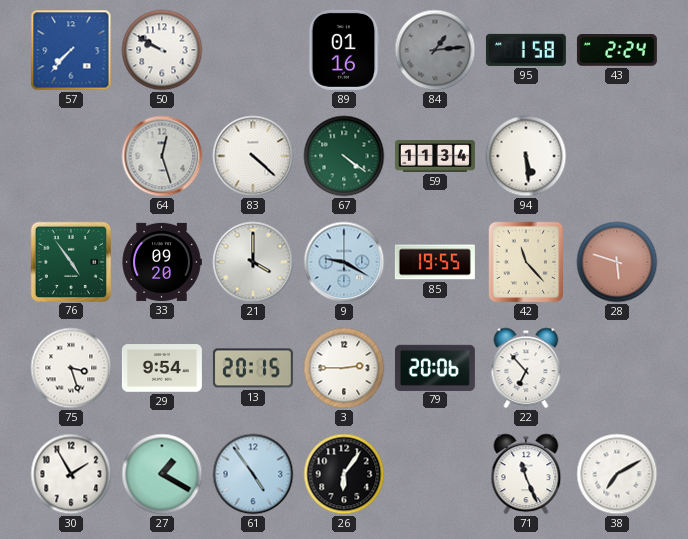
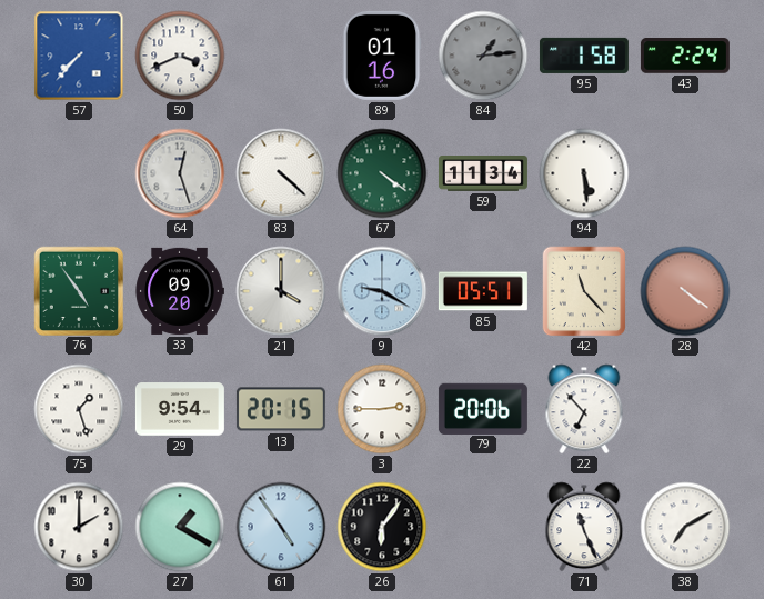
50: 9:50 -> 3:41 (180, 56)
85: 19:55 -> 05:51 (483, 291)
28: 5:48 -> 4:21 (685, 291)
75: 3:27 -> 1:27 (79, 409)
30: 1:55 -> 2:00 (79, 527)
